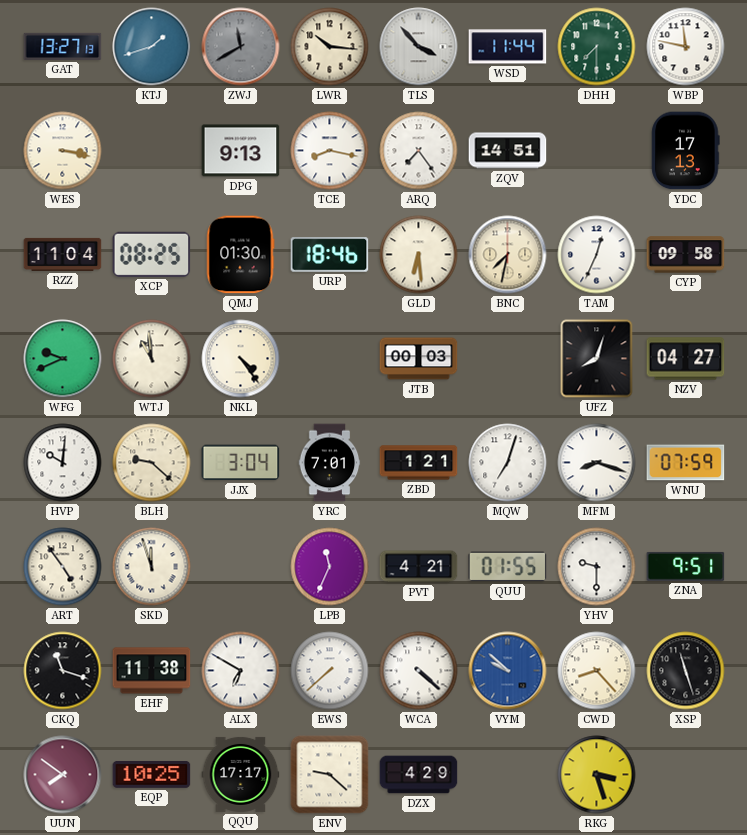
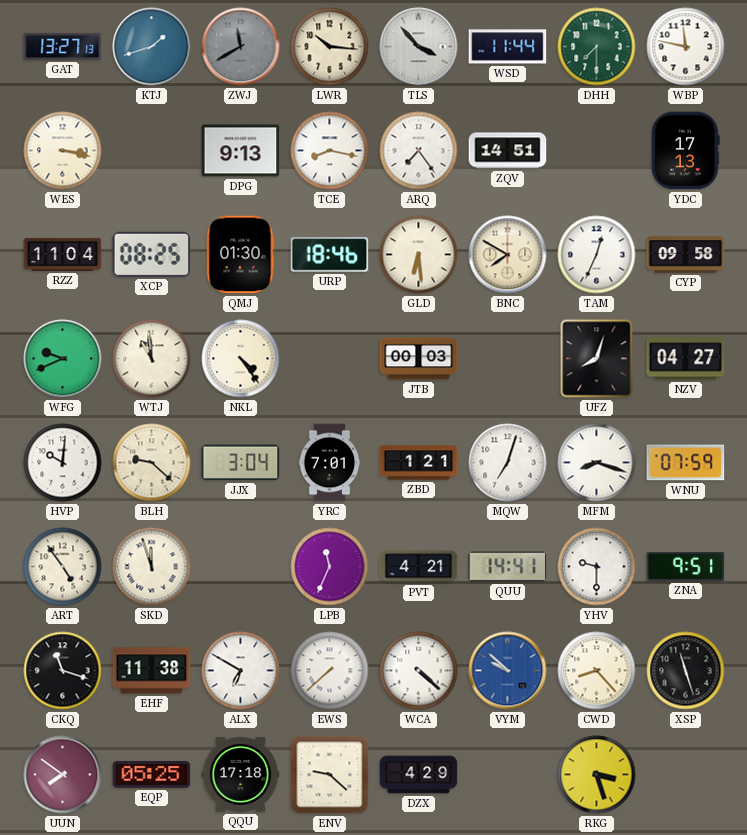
BNC: 7:32 -> 7:50 (508, 255)
QUU: 01:55 -> 14:41 (508, 567)
EQP: 10:25 -> 05:25 (152, 774)
QQU: 17:17 -> 17:18 (241, 774)
